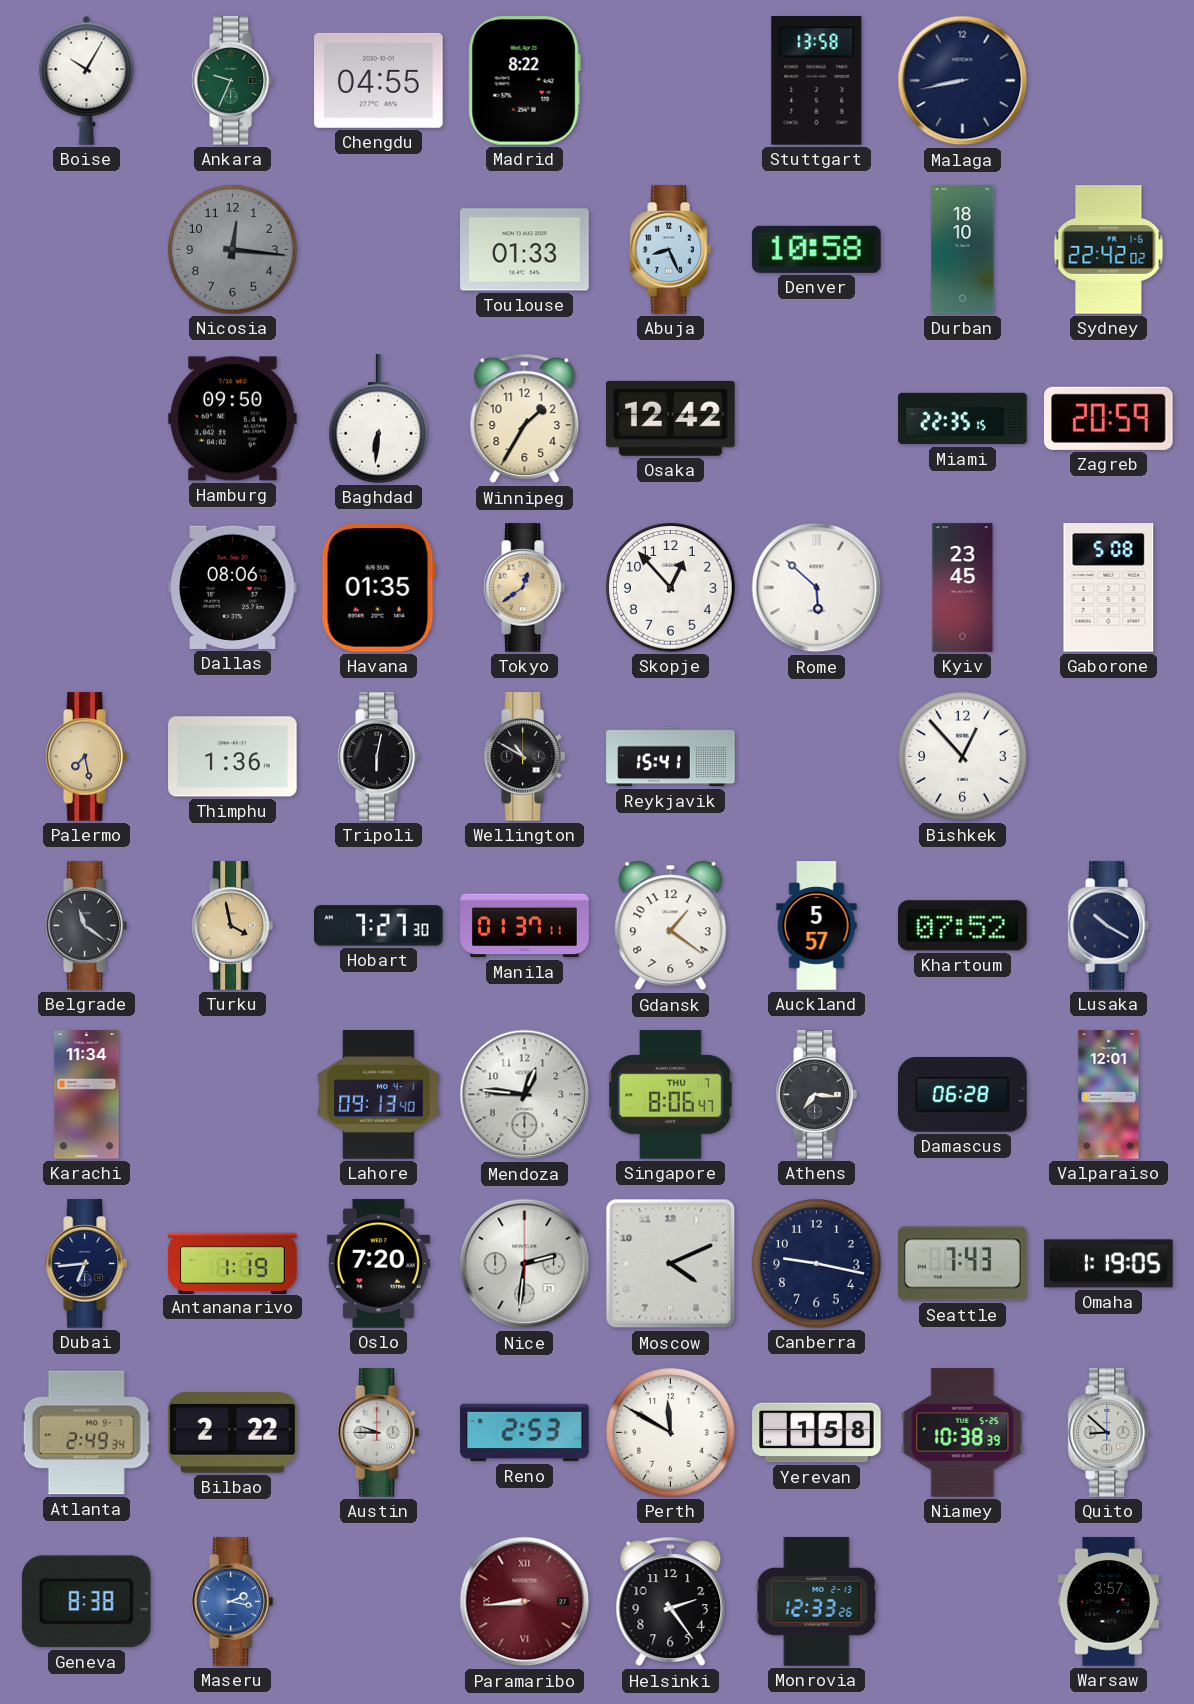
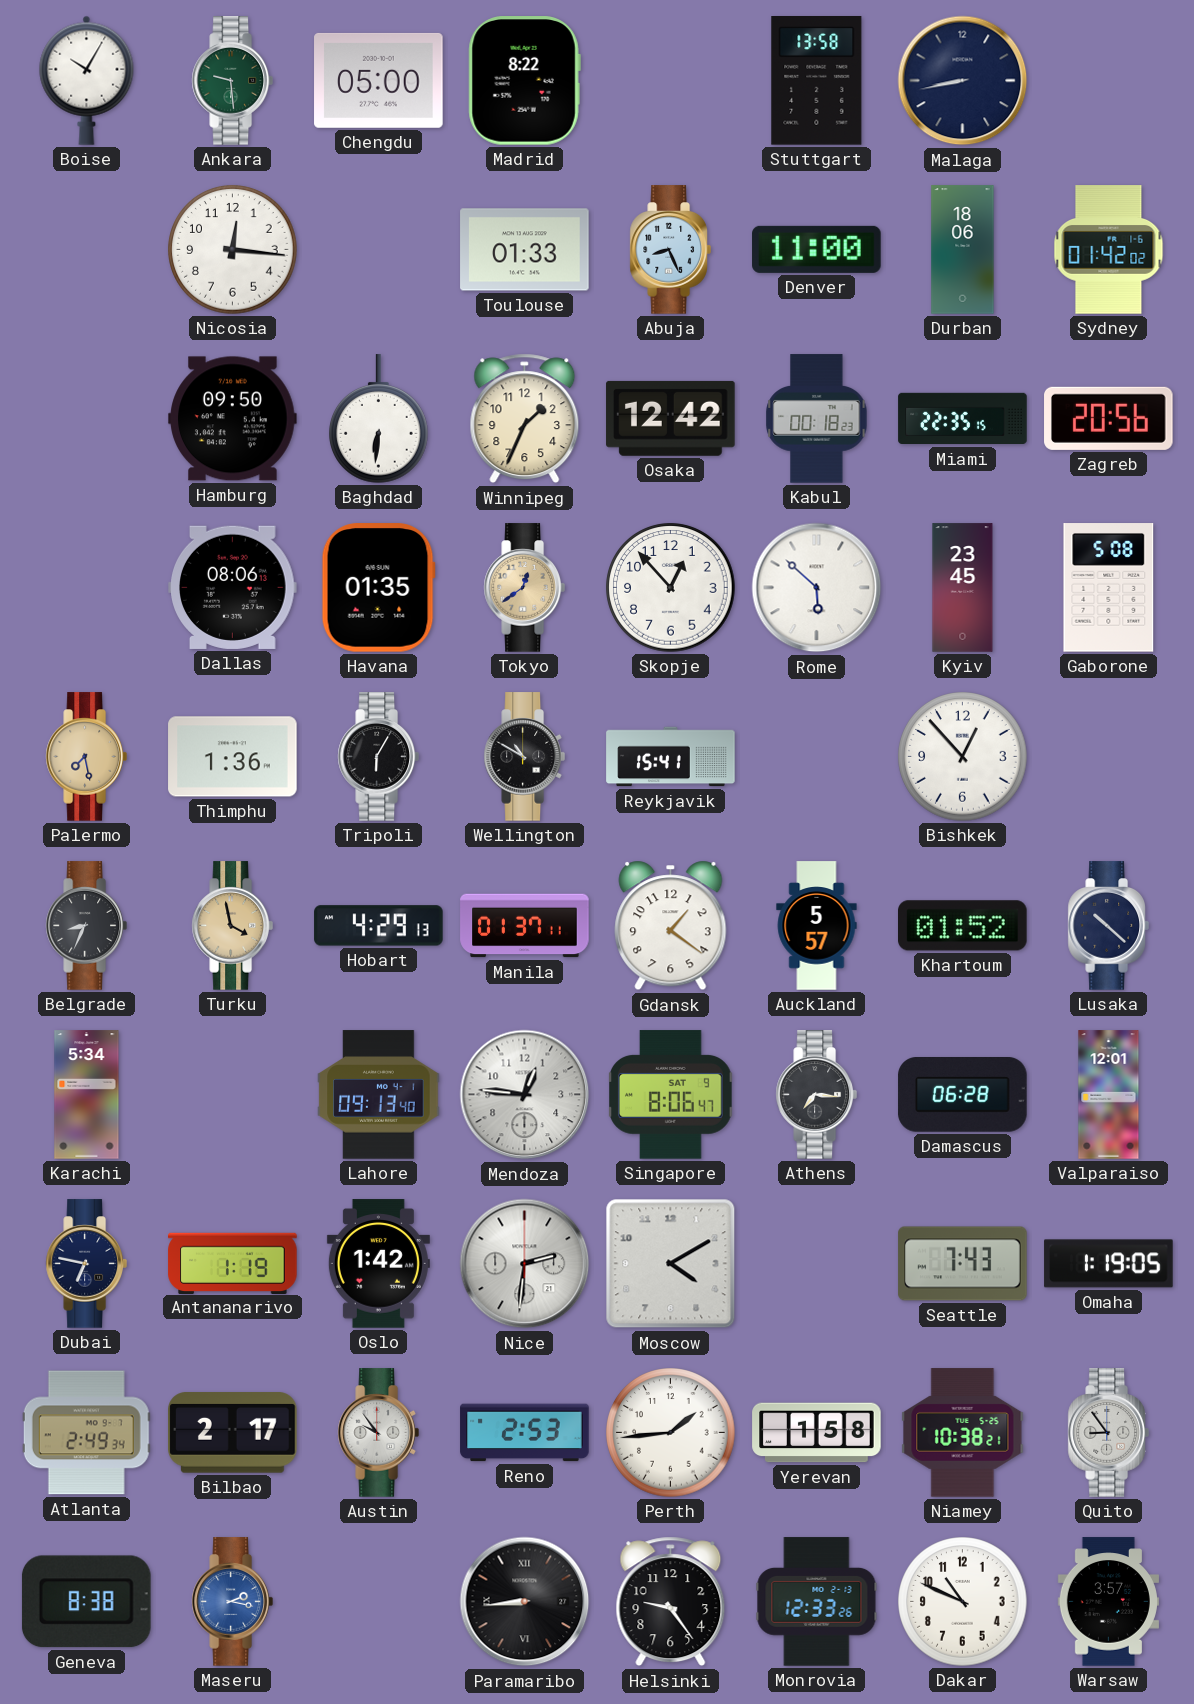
Ankara: 9:34 -> 9:29 (232, 81)
Chengdu: 04:55 -> 05:00 (379, 80)
Nicosia dial: grey -> white (233, 250)
Denver: 10:58 -> 11:00 (817, 249)
Durban: 18:10 -> 18:06 (963, 250)
Sydney: 22:42 -> 01:42 (1109, 250)
Winnipeg: 1:35 -> 1:34 (525, 419)
Kabul: none -> 00:18 (817, 419)
Zagreb: 20:59 -> 20:56 (1109, 418)
Tripoli: 6:02 -> 6:05 (378, 757)
Belgrade: 11:21 -> 8:34 (86, 926)
Hobart: 7:27 -> 4:29 (379, 926)
Khartoum: 07:52 -> 01:52 (963, 926)
Lusaka: 10:20 -> 10:22 (1108, 926)
Karachi: 11:34 -> 5:34 (87, 1095)
Singapore date: THU 7 -> SAT 9 (671, 1095)
Dubai: 6:44 -> 6:47 (86, 1264)
Oslo: 7:20 -> 1:42 (378, 1264)
Moscow: 4:11 -> 4:10 (671, 1264)
Canberra: 9:17 -> none (817, 1264)
Bilbao: 2:22 -> 2:17 (233, 1433)
Austin: 9:45 -> 9:54 (378, 1433)
Perth: 11:50 -> 1:44 (671, 1433)
Niamey: 10:38:39 -> 10:38:21 (963, 1433)
Quito: 8:52 -> 8:54 (1108, 1433)
Paramaribo dial: burgundy -> black (525, 1602)
Helsinki: 2:24 -> 9:24 (671, 1602)
Dakar: none -> 10:49 (963, 1602)
